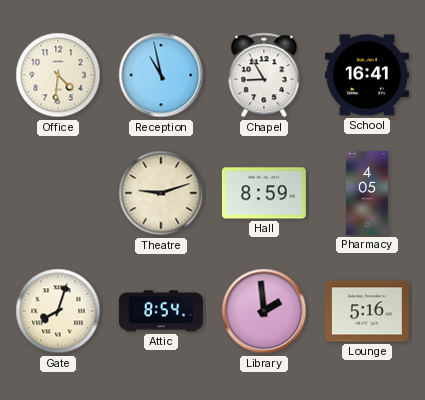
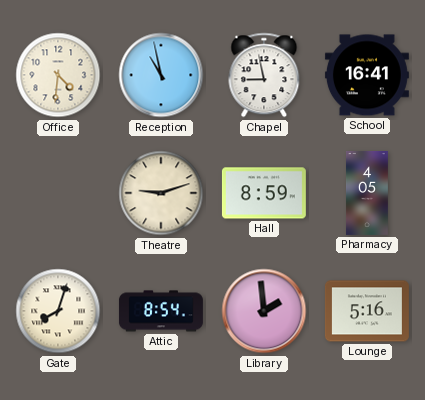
Chapel: 8:55 -> 8:58 (264, 75)
